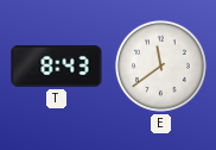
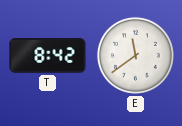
T: 8:43 -> 8:42 (48, 56)
